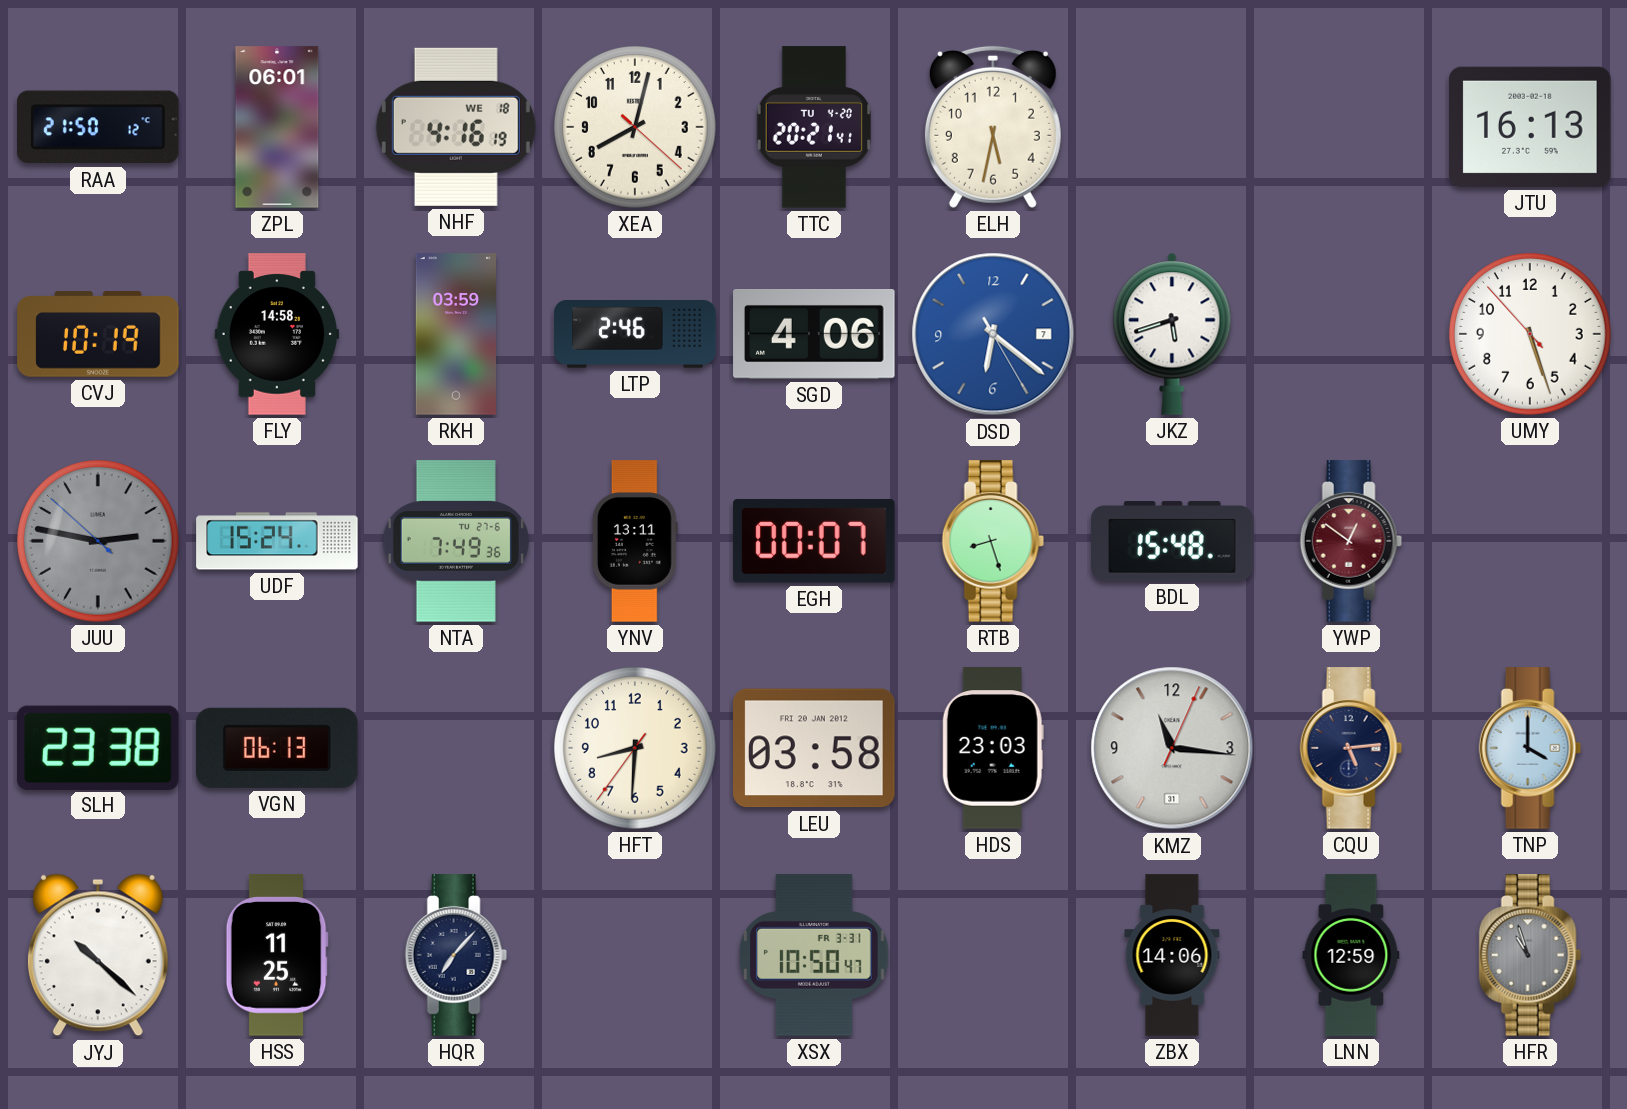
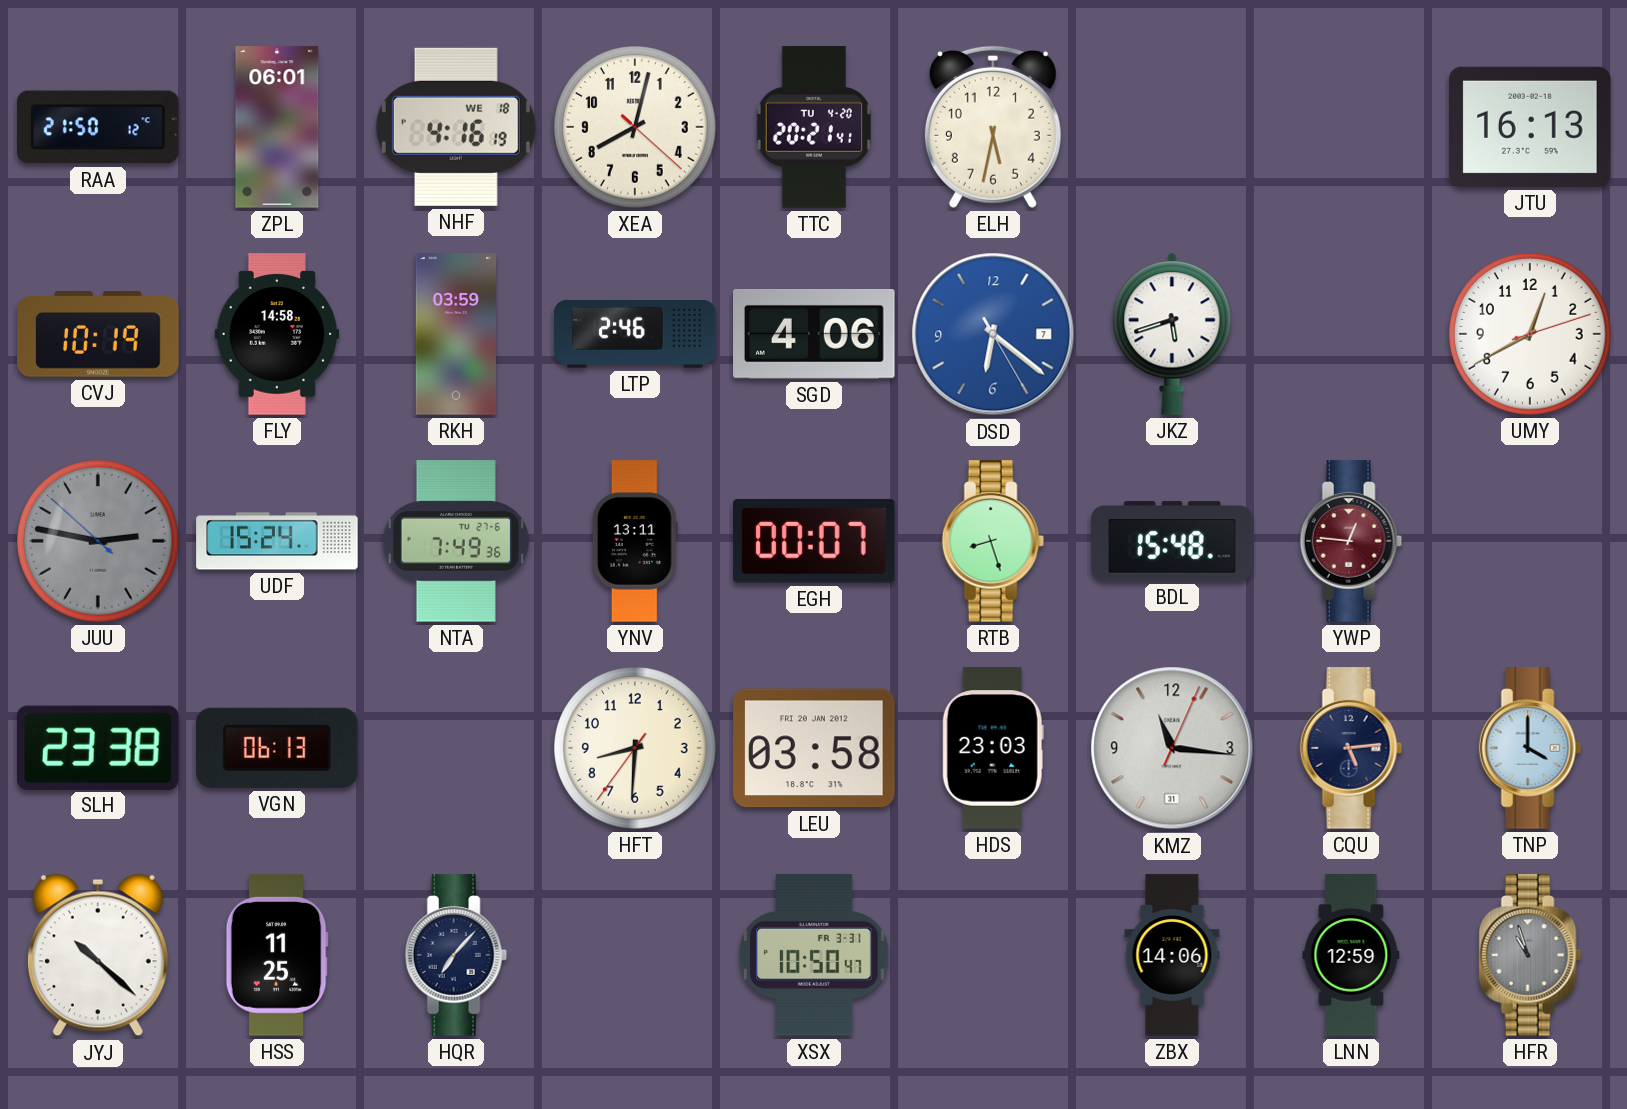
UMY: 5:26 -> 12:40 (1530, 334)
YWP: 12:51 -> 12:46 (1351, 541)
